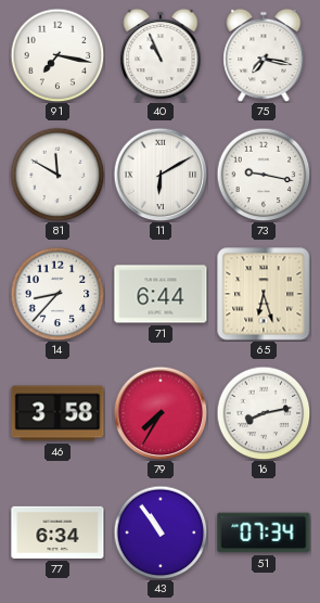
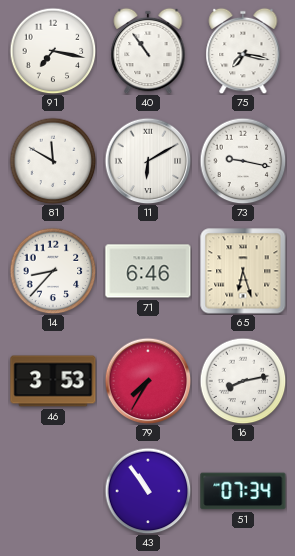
40: 10:56 -> 10:54 (148, 51)
71: 6:44 -> 6:46 (148, 271)
46: 3:58 -> 3:53 (53, 381)
77: 6:34 -> none (57, 533)
